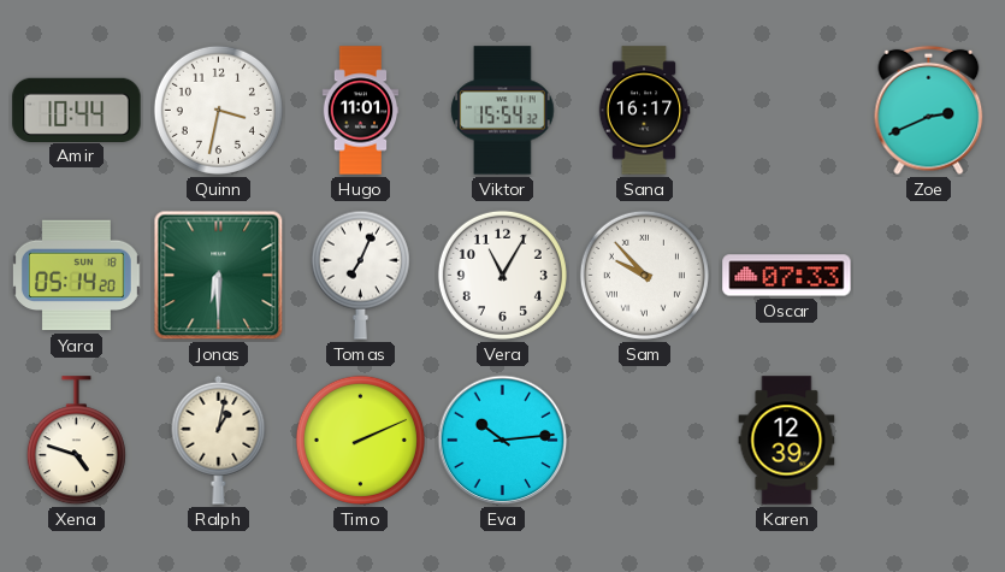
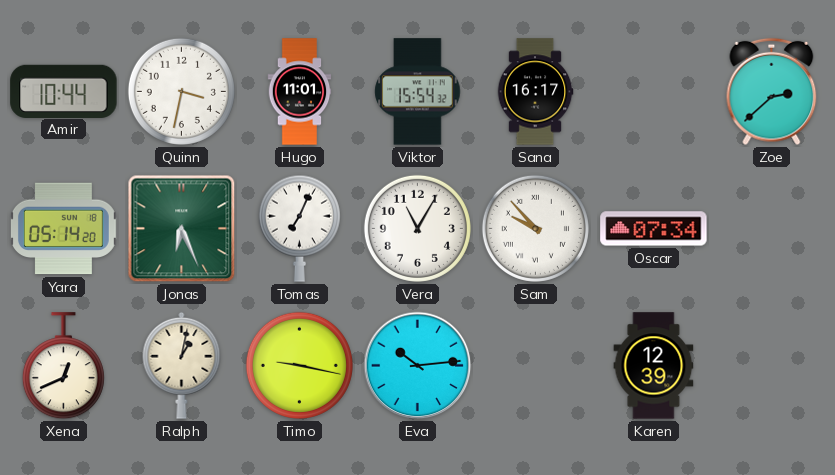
Zoe: 2:41 -> 2:38 (772, 92)
Jonas: 6:30 -> 6:26 (182, 229)
Oscar: 07:33 -> 07:34 (654, 229)
Xena: 4:48 -> 12:41 (63, 366)
Timo: 2:11 -> 9:17 (299, 365)
